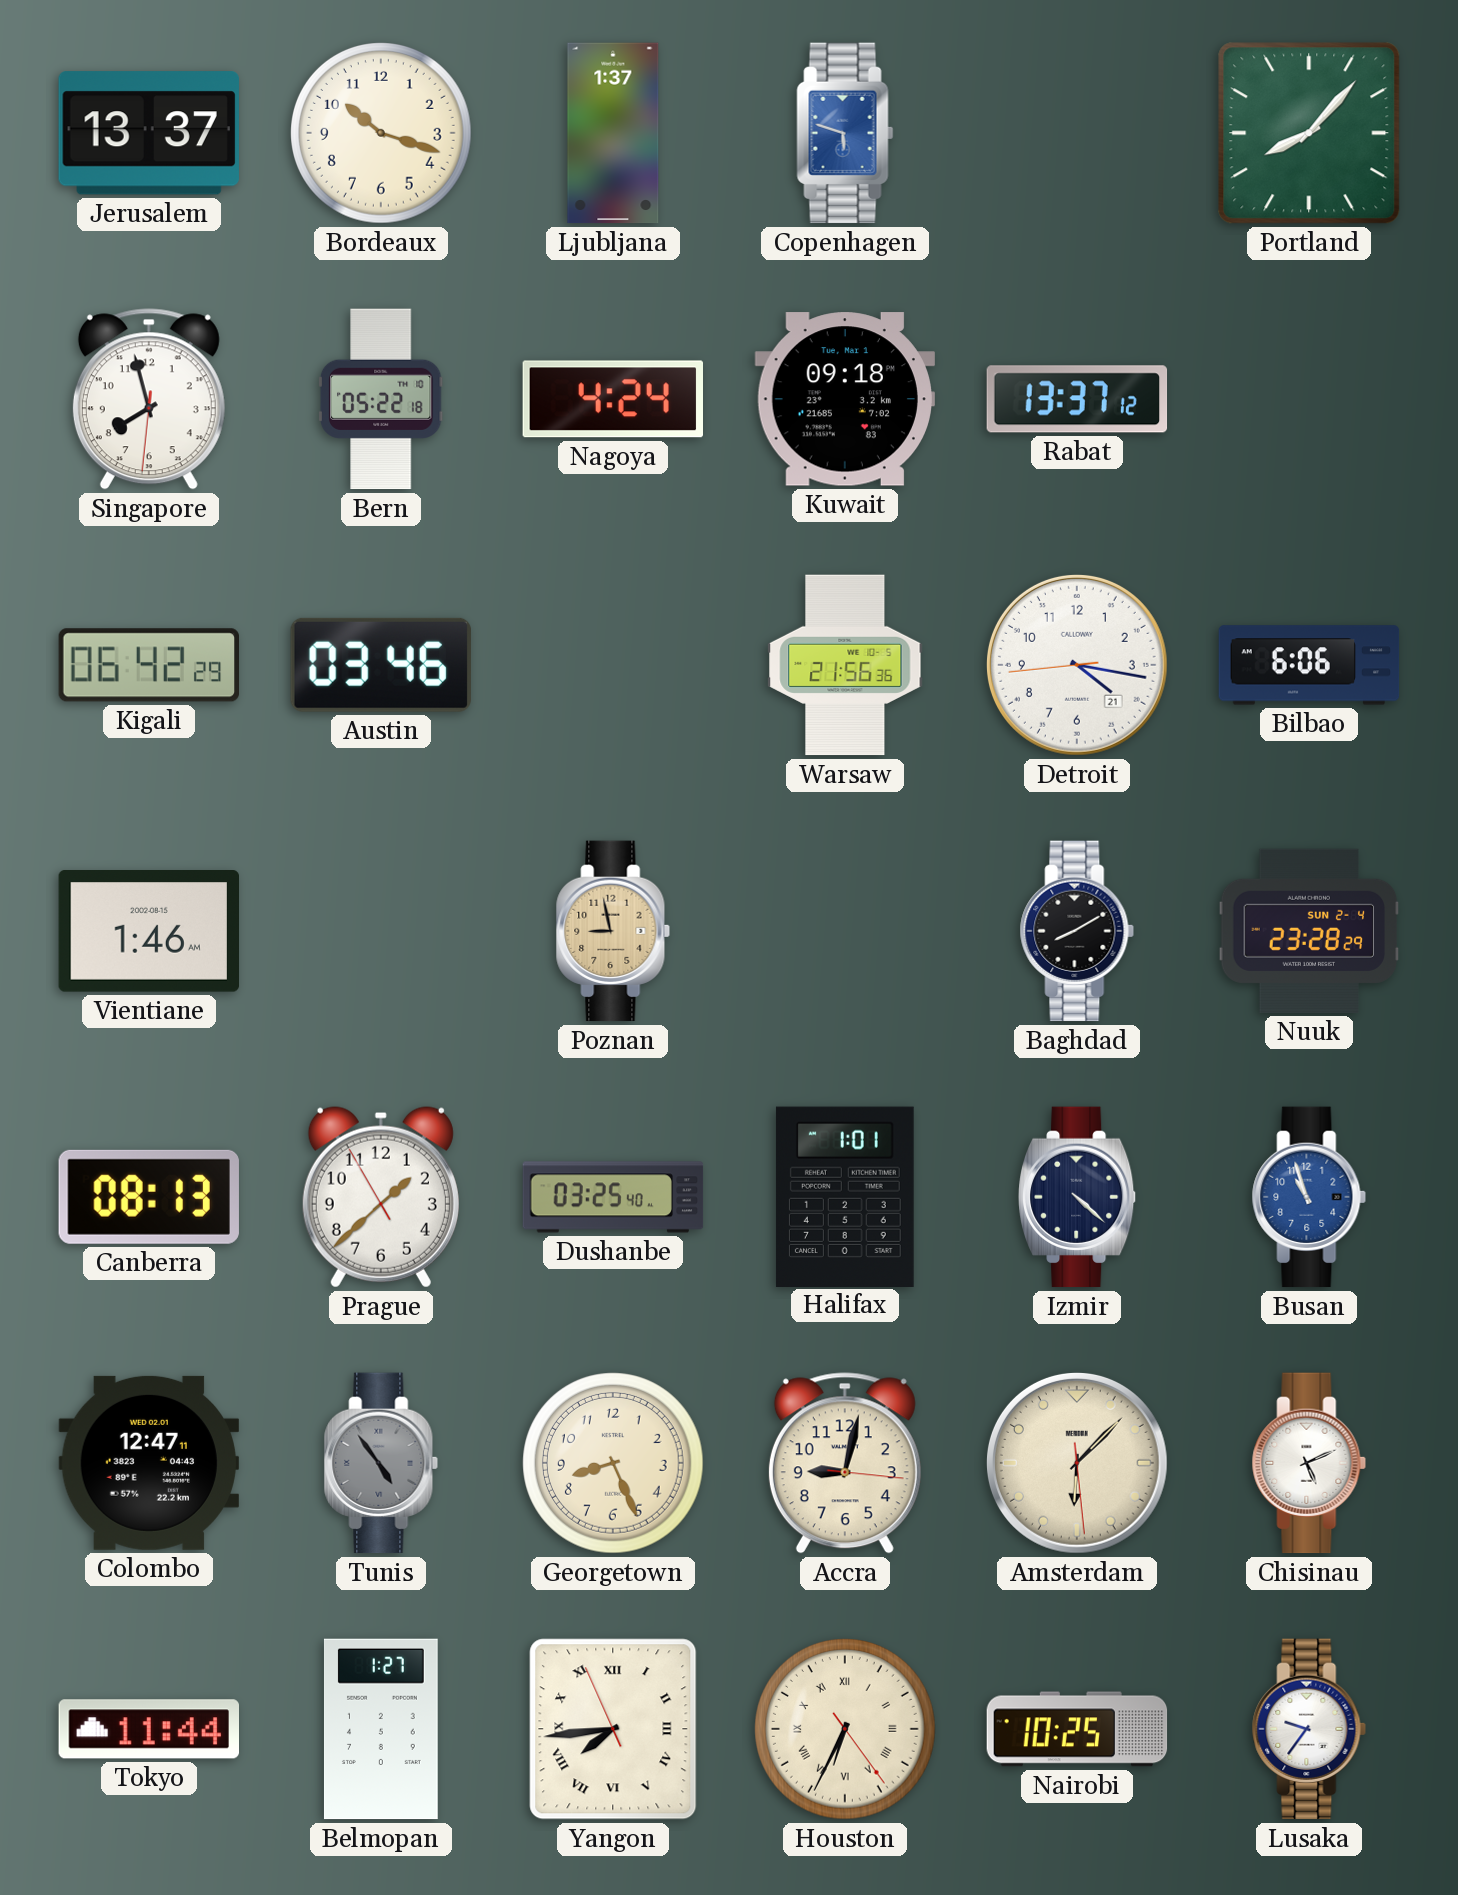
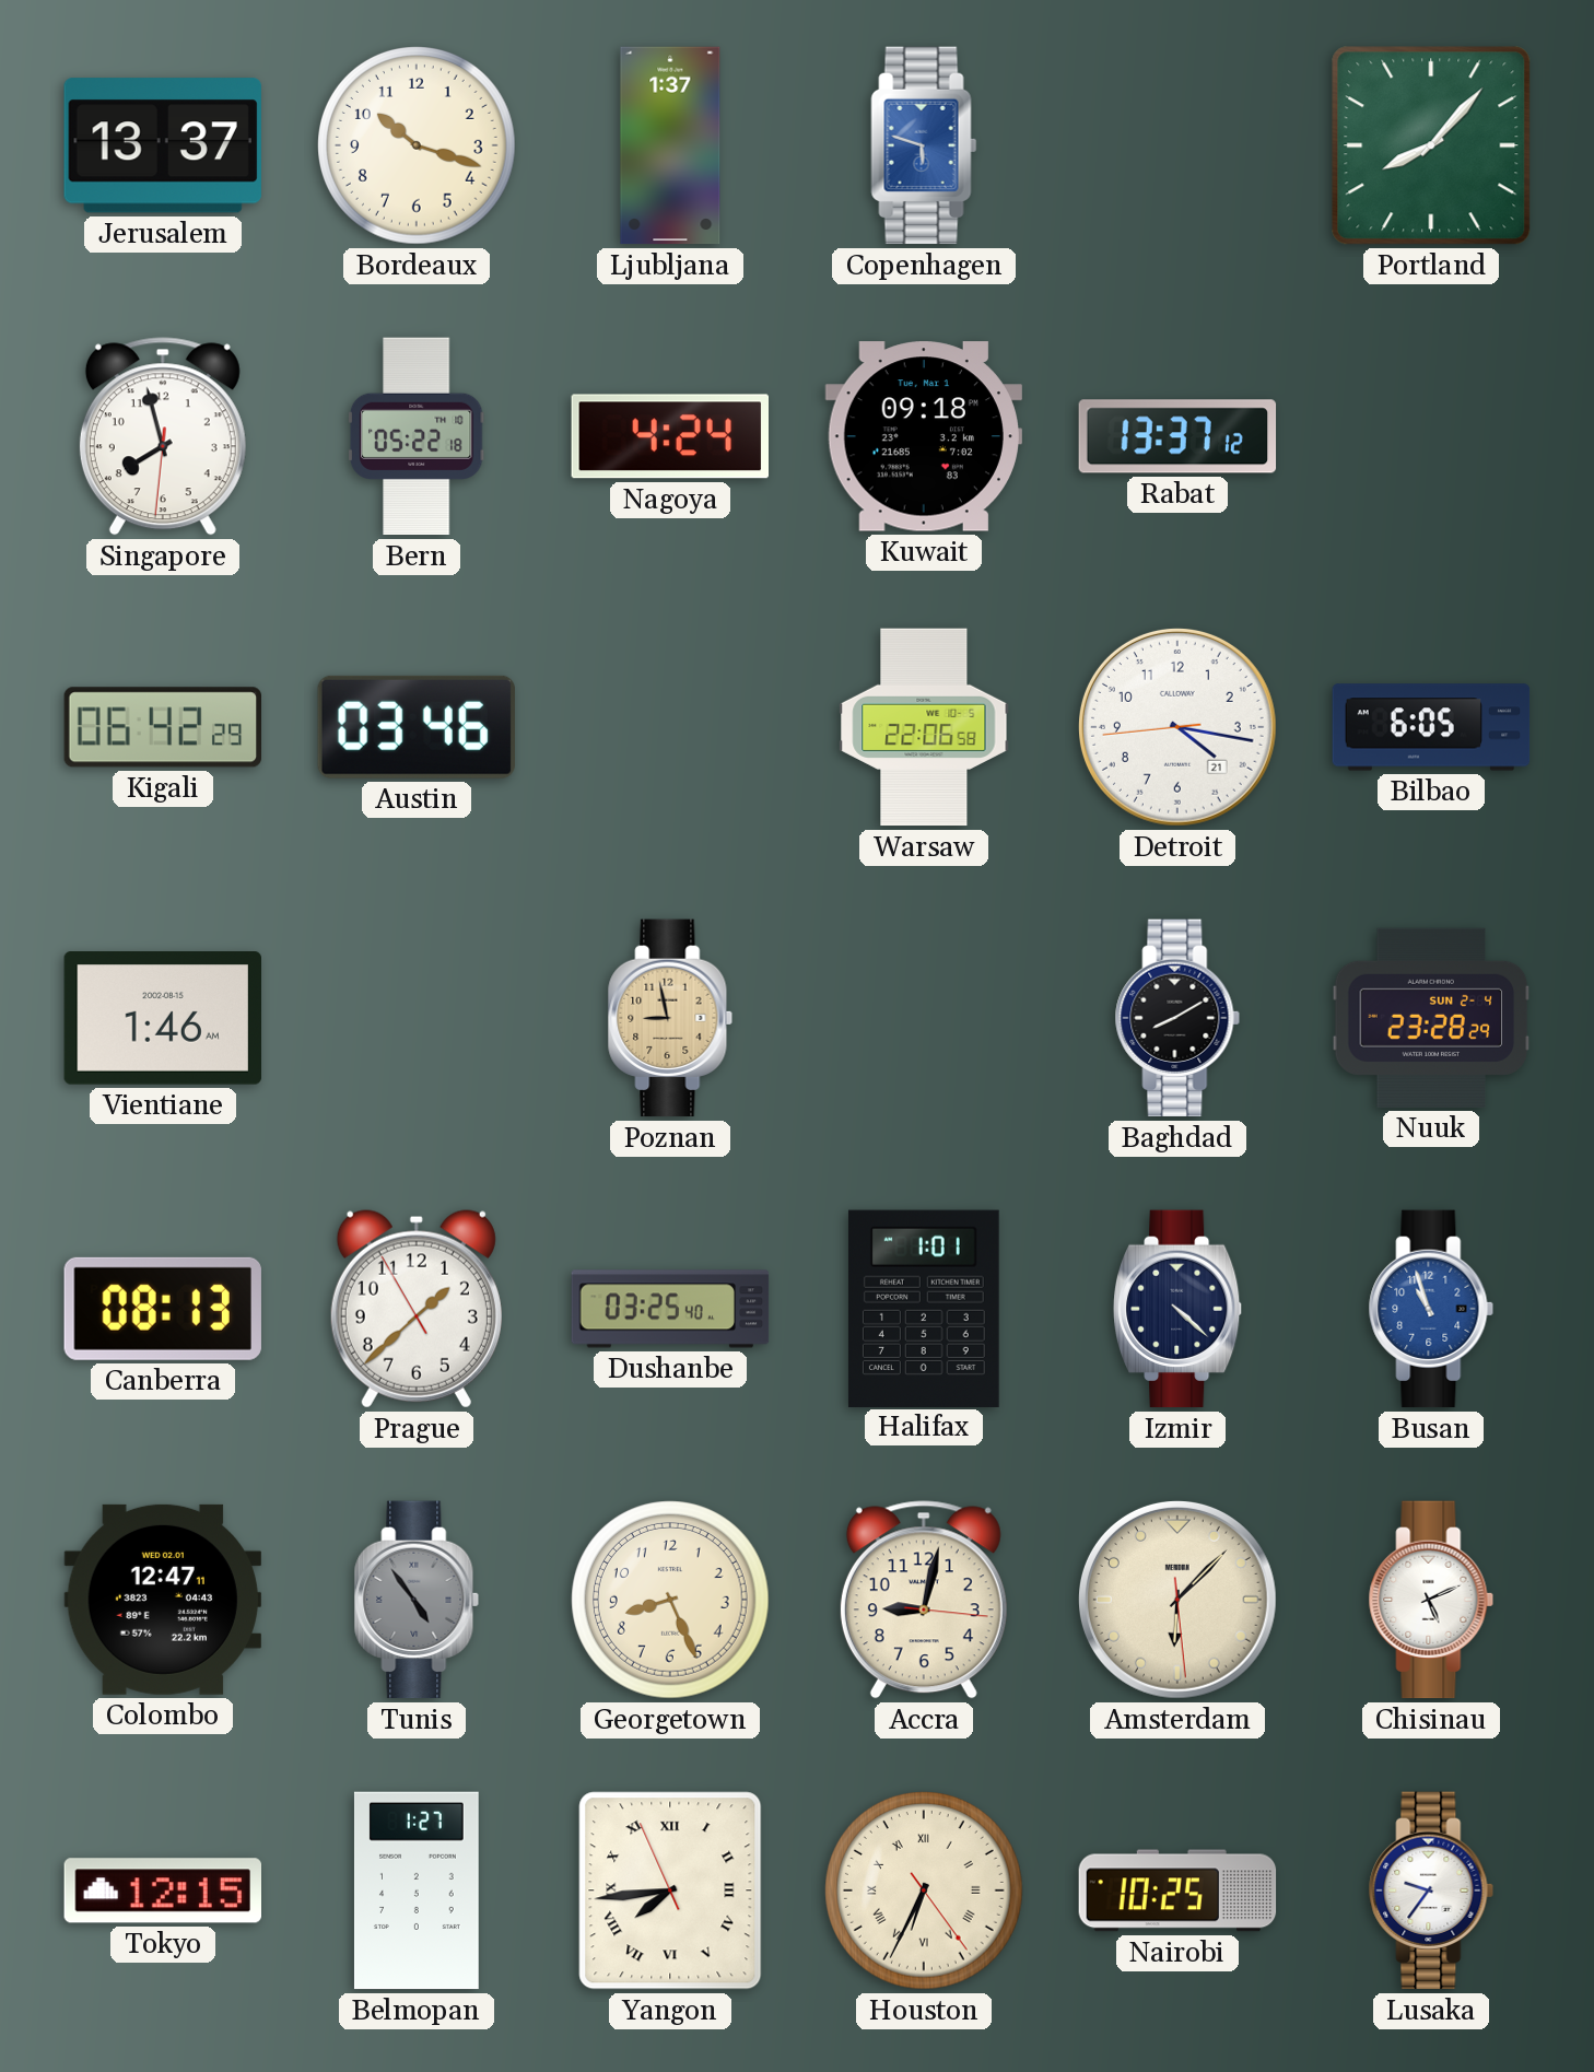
Warsaw: 21:56 -> 22:06 (924, 727)
Bilbao: 6:06 -> 6:05 (1431, 727)
Tokyo: 11:44 -> 12:15 (162, 1890)
